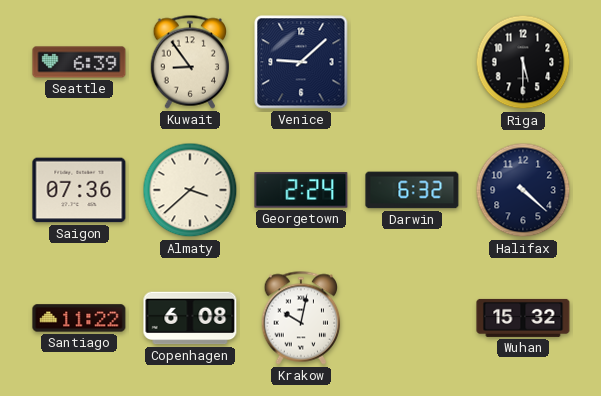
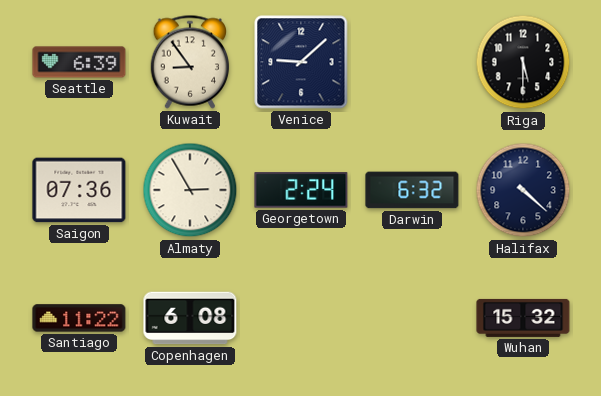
Almaty: 3:38 -> 2:55 (190, 190)
Krakow: 10:02 -> none (301, 318)
